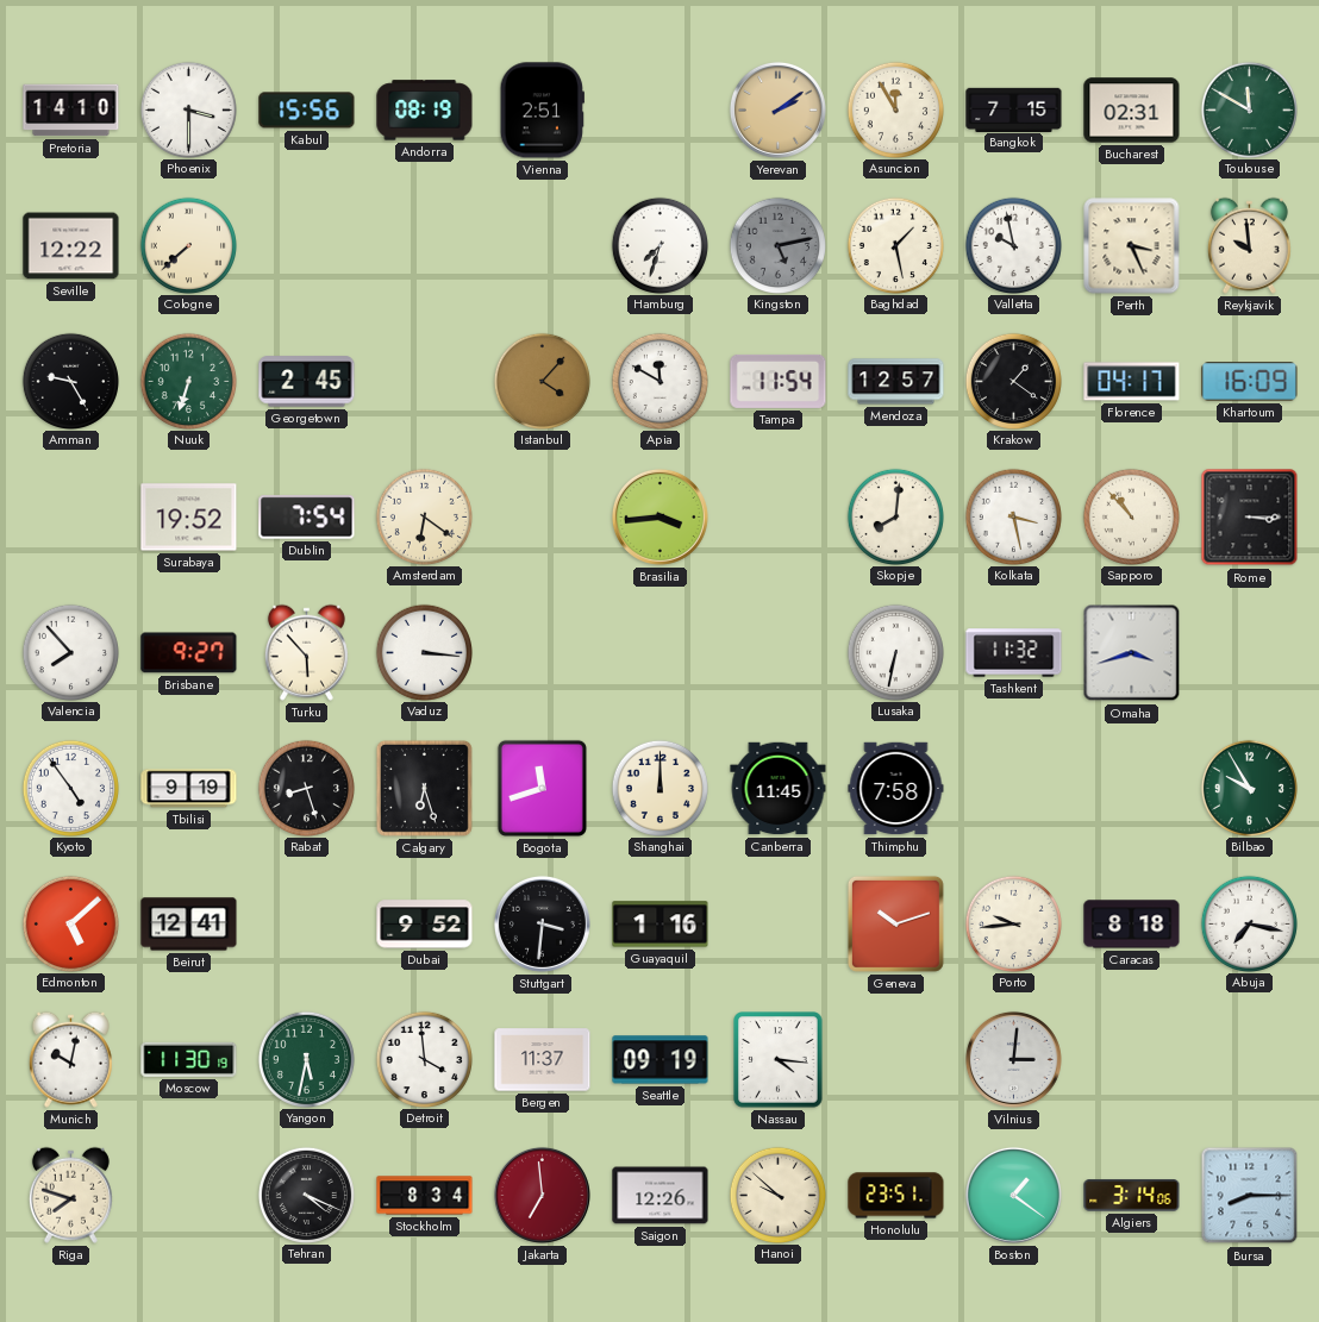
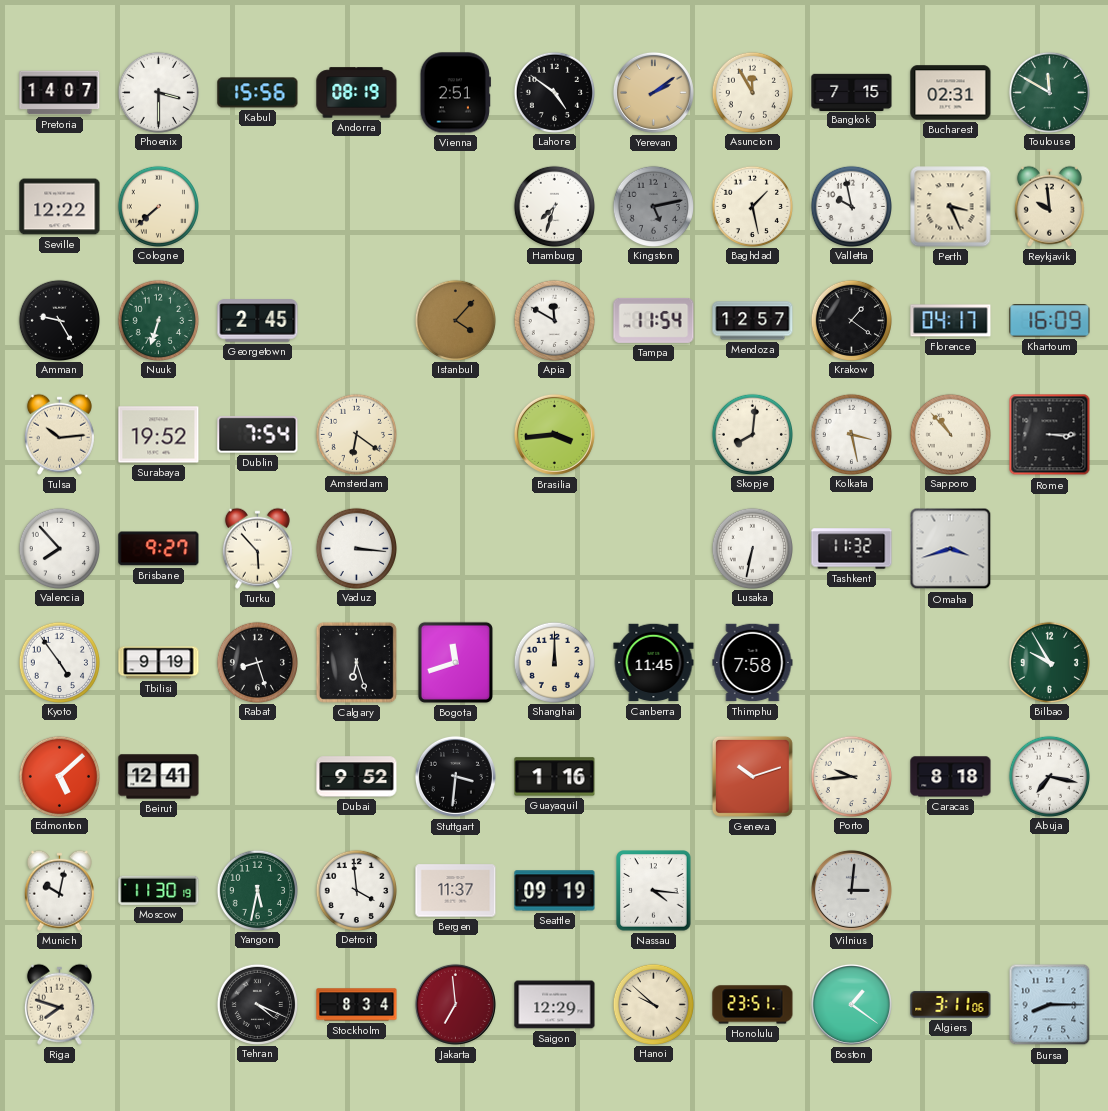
Pretoria: 14:10 -> 14:07 (60, 93)
Lahore: none -> 4:51 (554, 92)
Tulsa: none -> 10:14 (59, 434)
Saigon: 12:26 -> 12:29 (555, 1005)
Algiers: 3:14 -> 3:11 (951, 1005)
